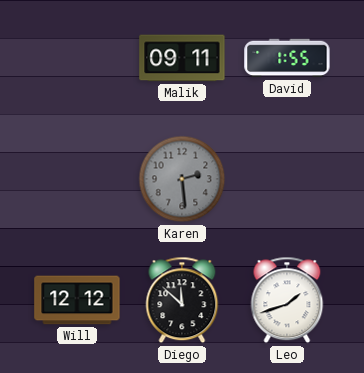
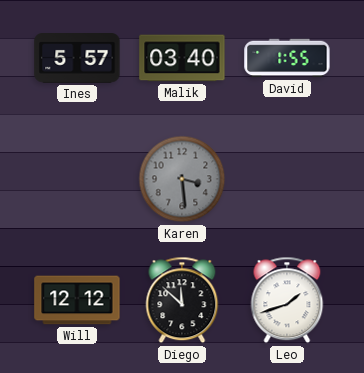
Ines: none -> 5:57 (77, 59)
Malik: 09:11 -> 03:40 (182, 58)
Karen: 2:29 -> 3:29 (182, 179)
